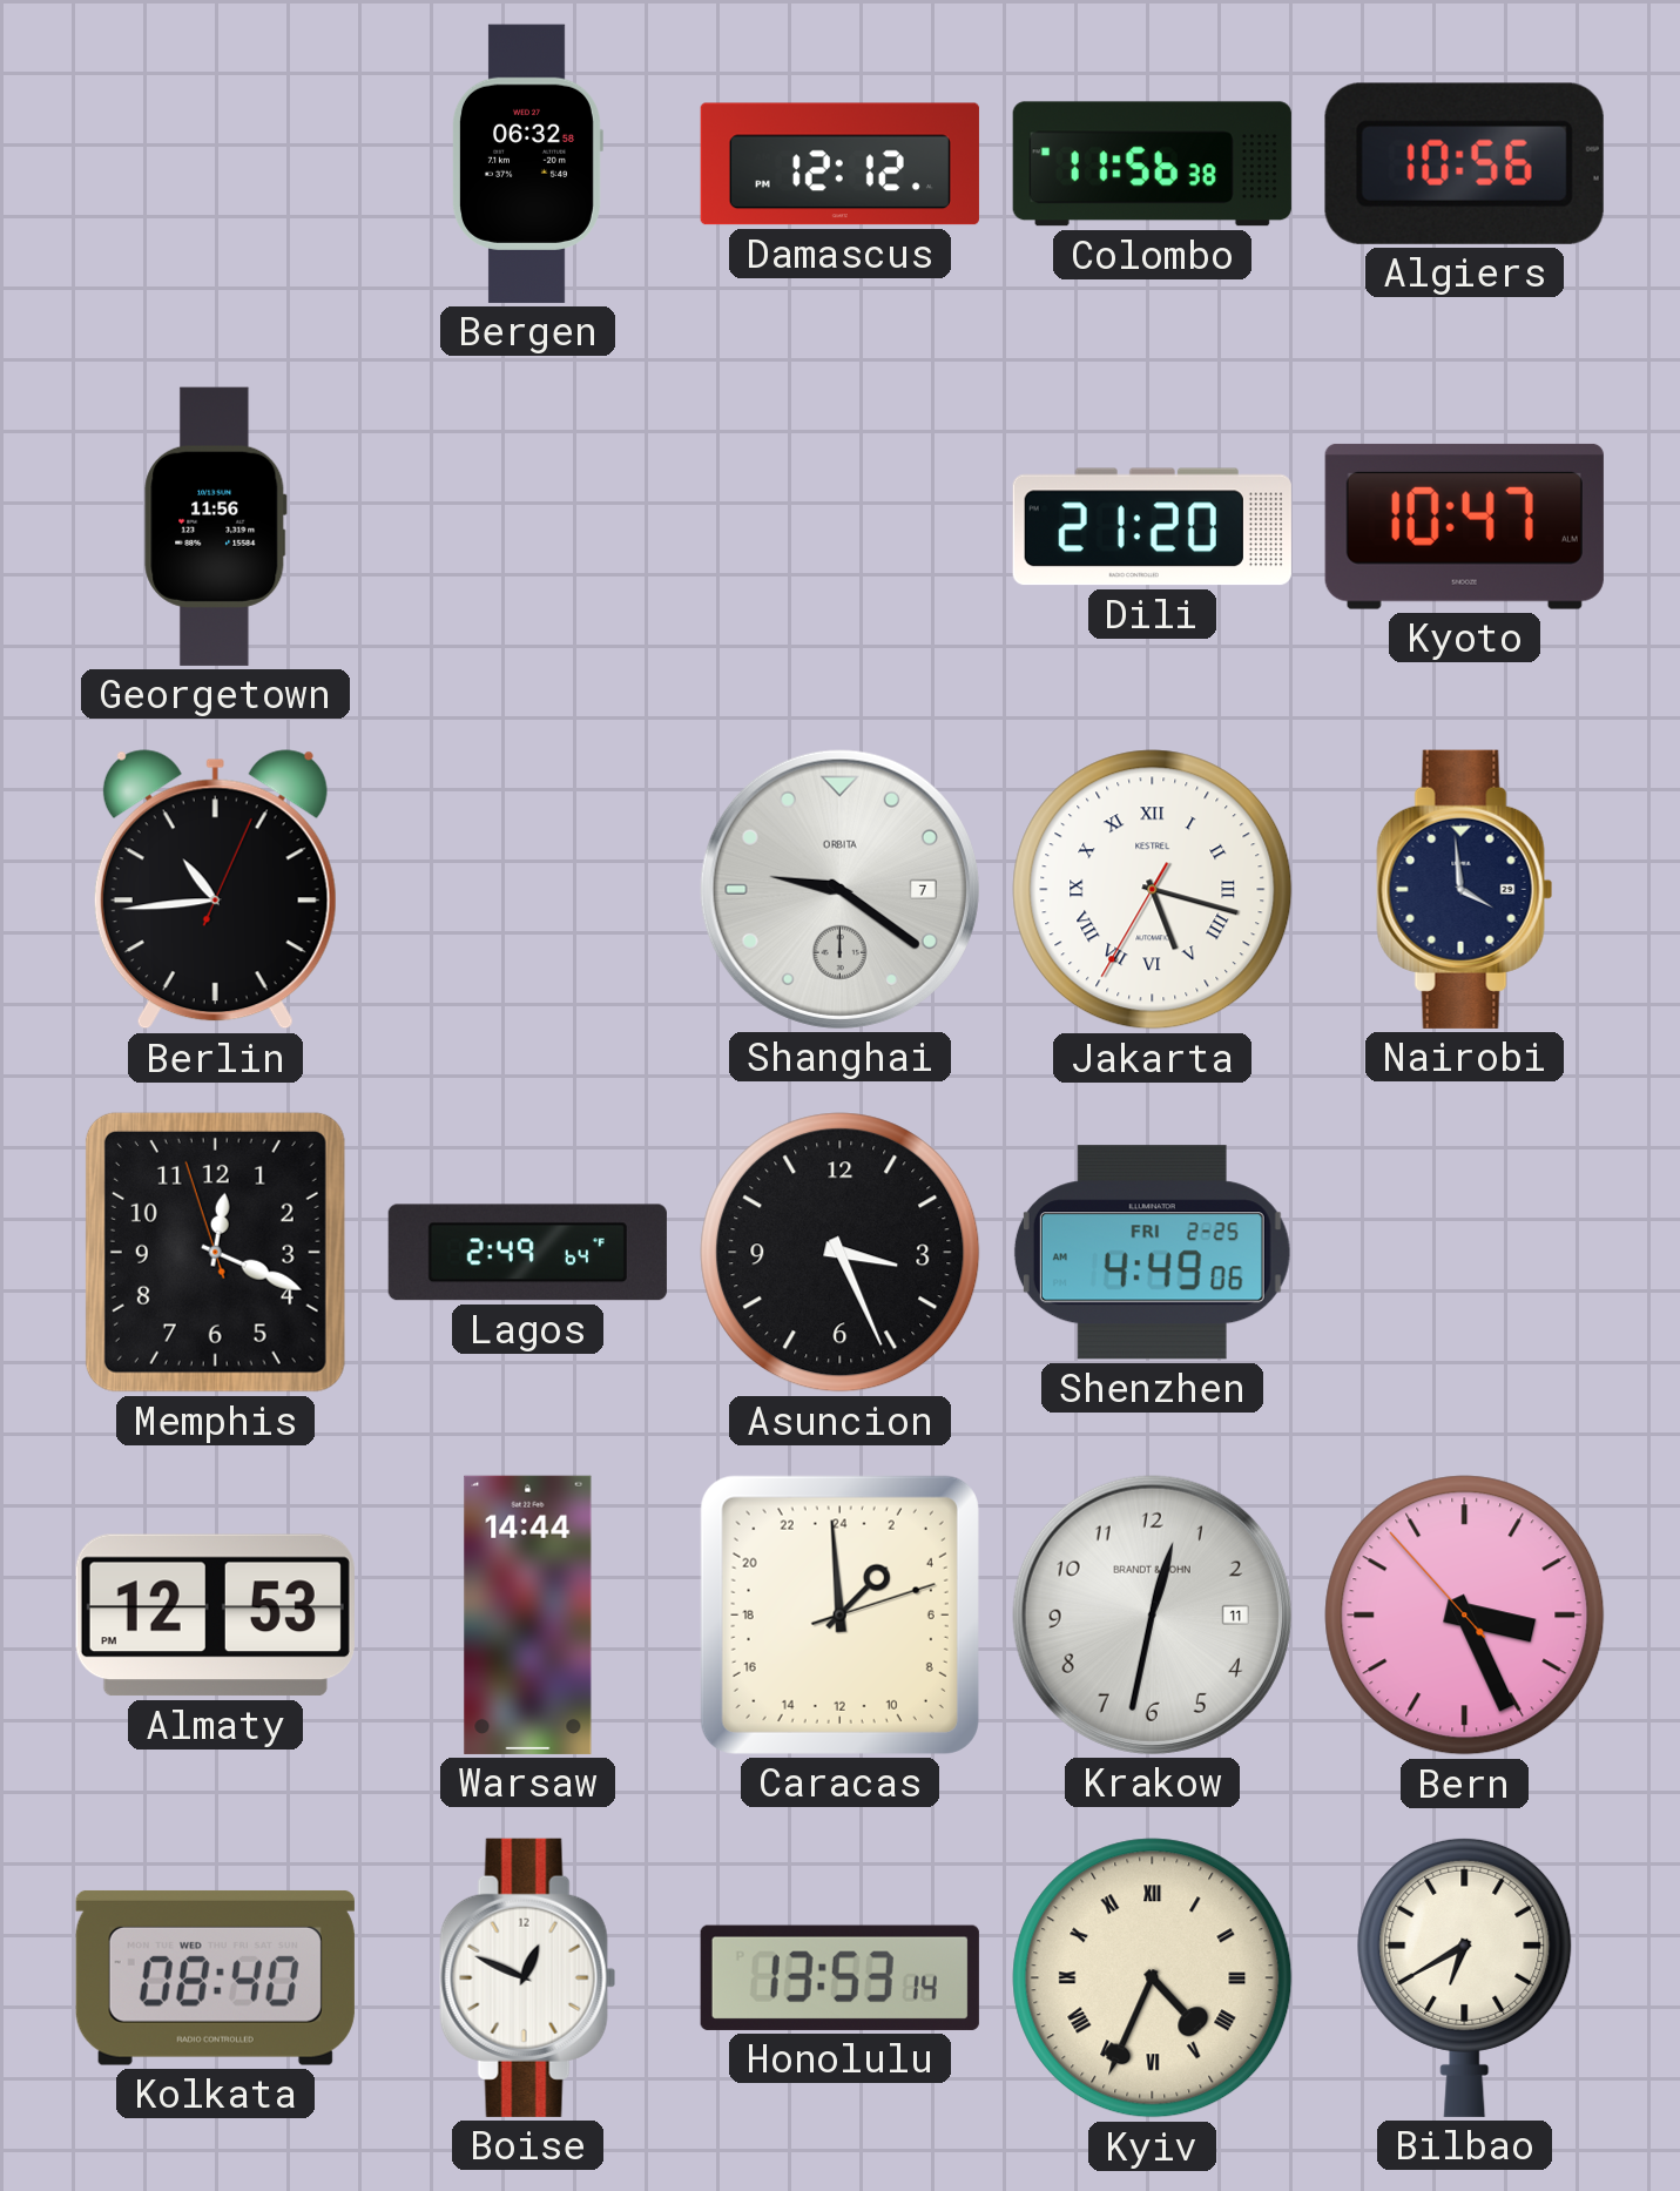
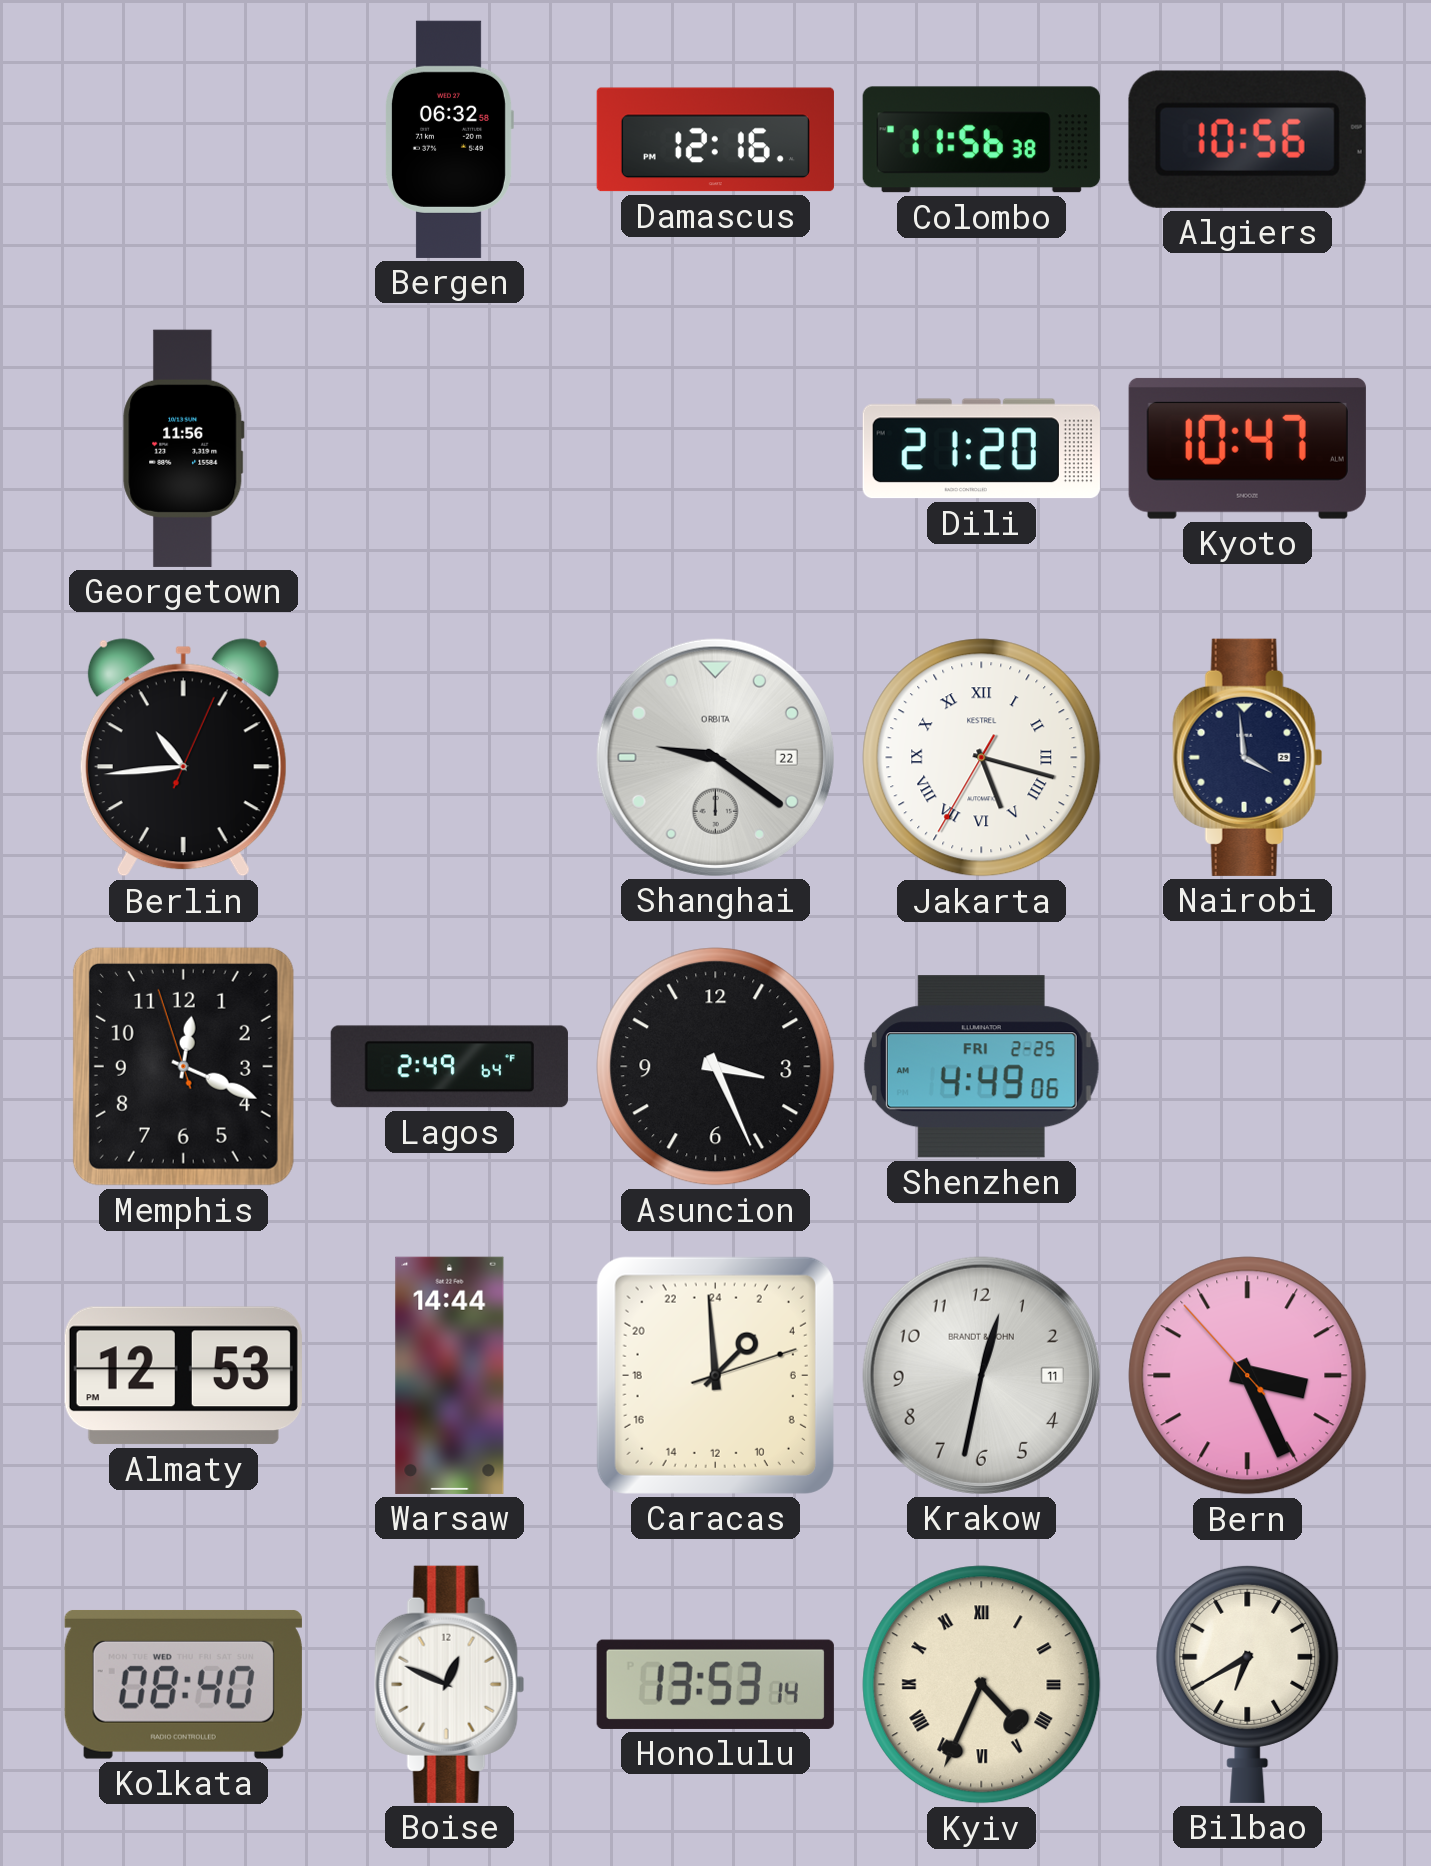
Damascus: 12:12 -> 12:16 (715, 140)
Shanghai date: 7 -> 22 (715, 757)
